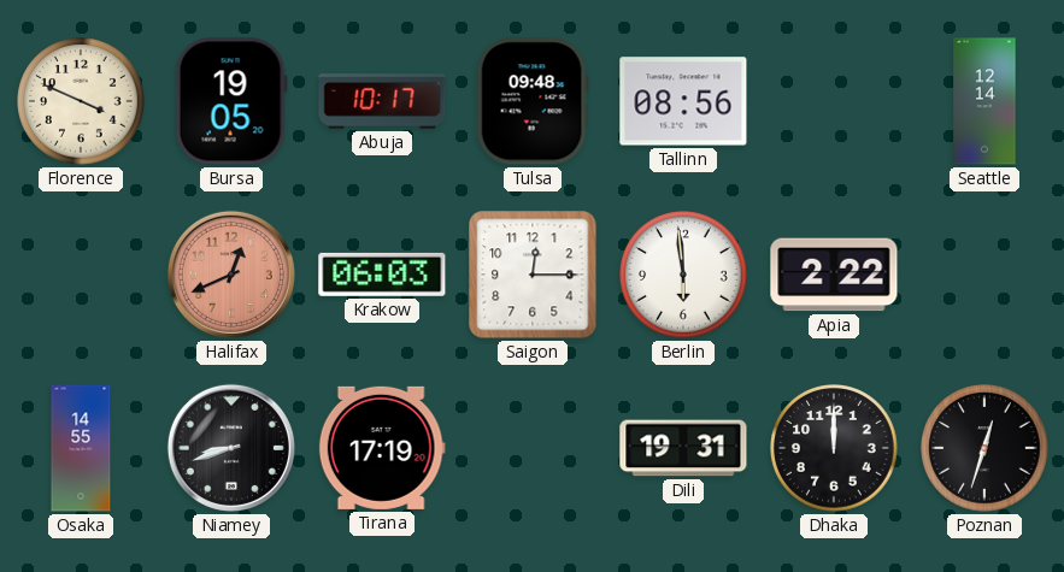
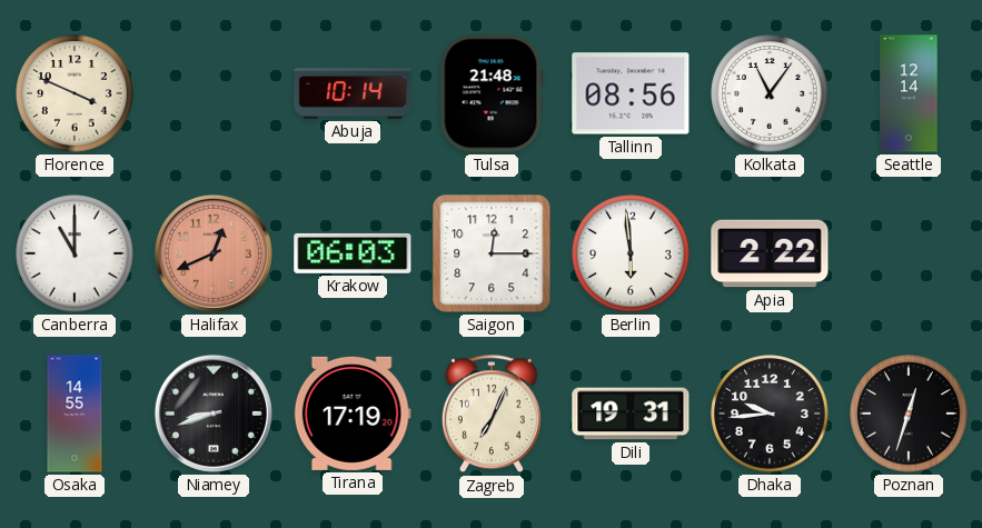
Bursa: 19:05 -> none (231, 101)
Abuja: 10:17 -> 10:14 (353, 93)
Tulsa: 09:48 -> 21:48 (492, 93)
Kolkata: none -> 11:06 (770, 93)
Canberra: none -> 11:00 (75, 253)
Zagreb: none -> 7:04 (492, 415)
Dhaka: 12:00 -> 9:44 (770, 414)
